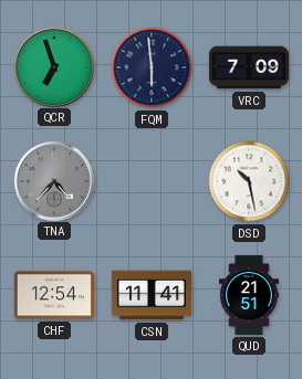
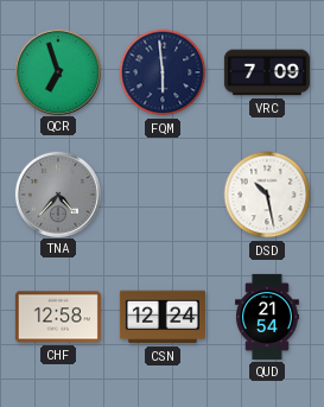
CHF: 12:54 -> 12:58 (58, 317)
CSN: 11:41 -> 12:24 (163, 317)
QUD: 21:51 -> 21:54 (268, 317)
